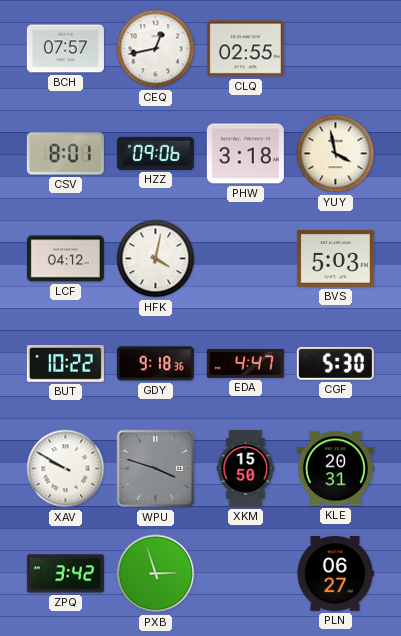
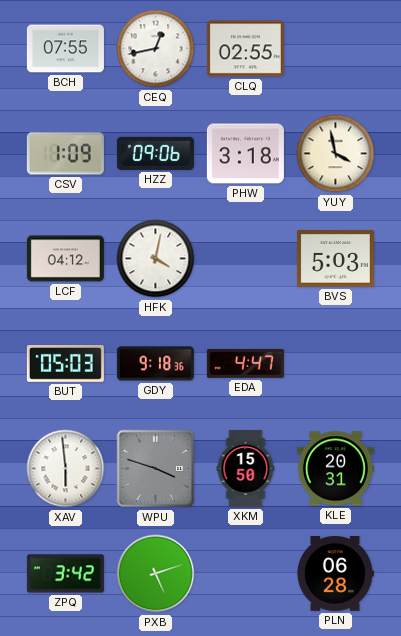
BCH: 07:57 -> 07:55 (65, 49)
CSV: 8:01 -> 1:09 (65, 154)
BUT: 10:22 -> 05:03 (65, 364)
CGF: 5:30 -> none (335, 364)
XAV: 9:50 -> 5:59 (66, 469)
PXB: 2:57 -> 5:12 (156, 574)
PLN: 06:27 -> 06:28 (335, 573)
